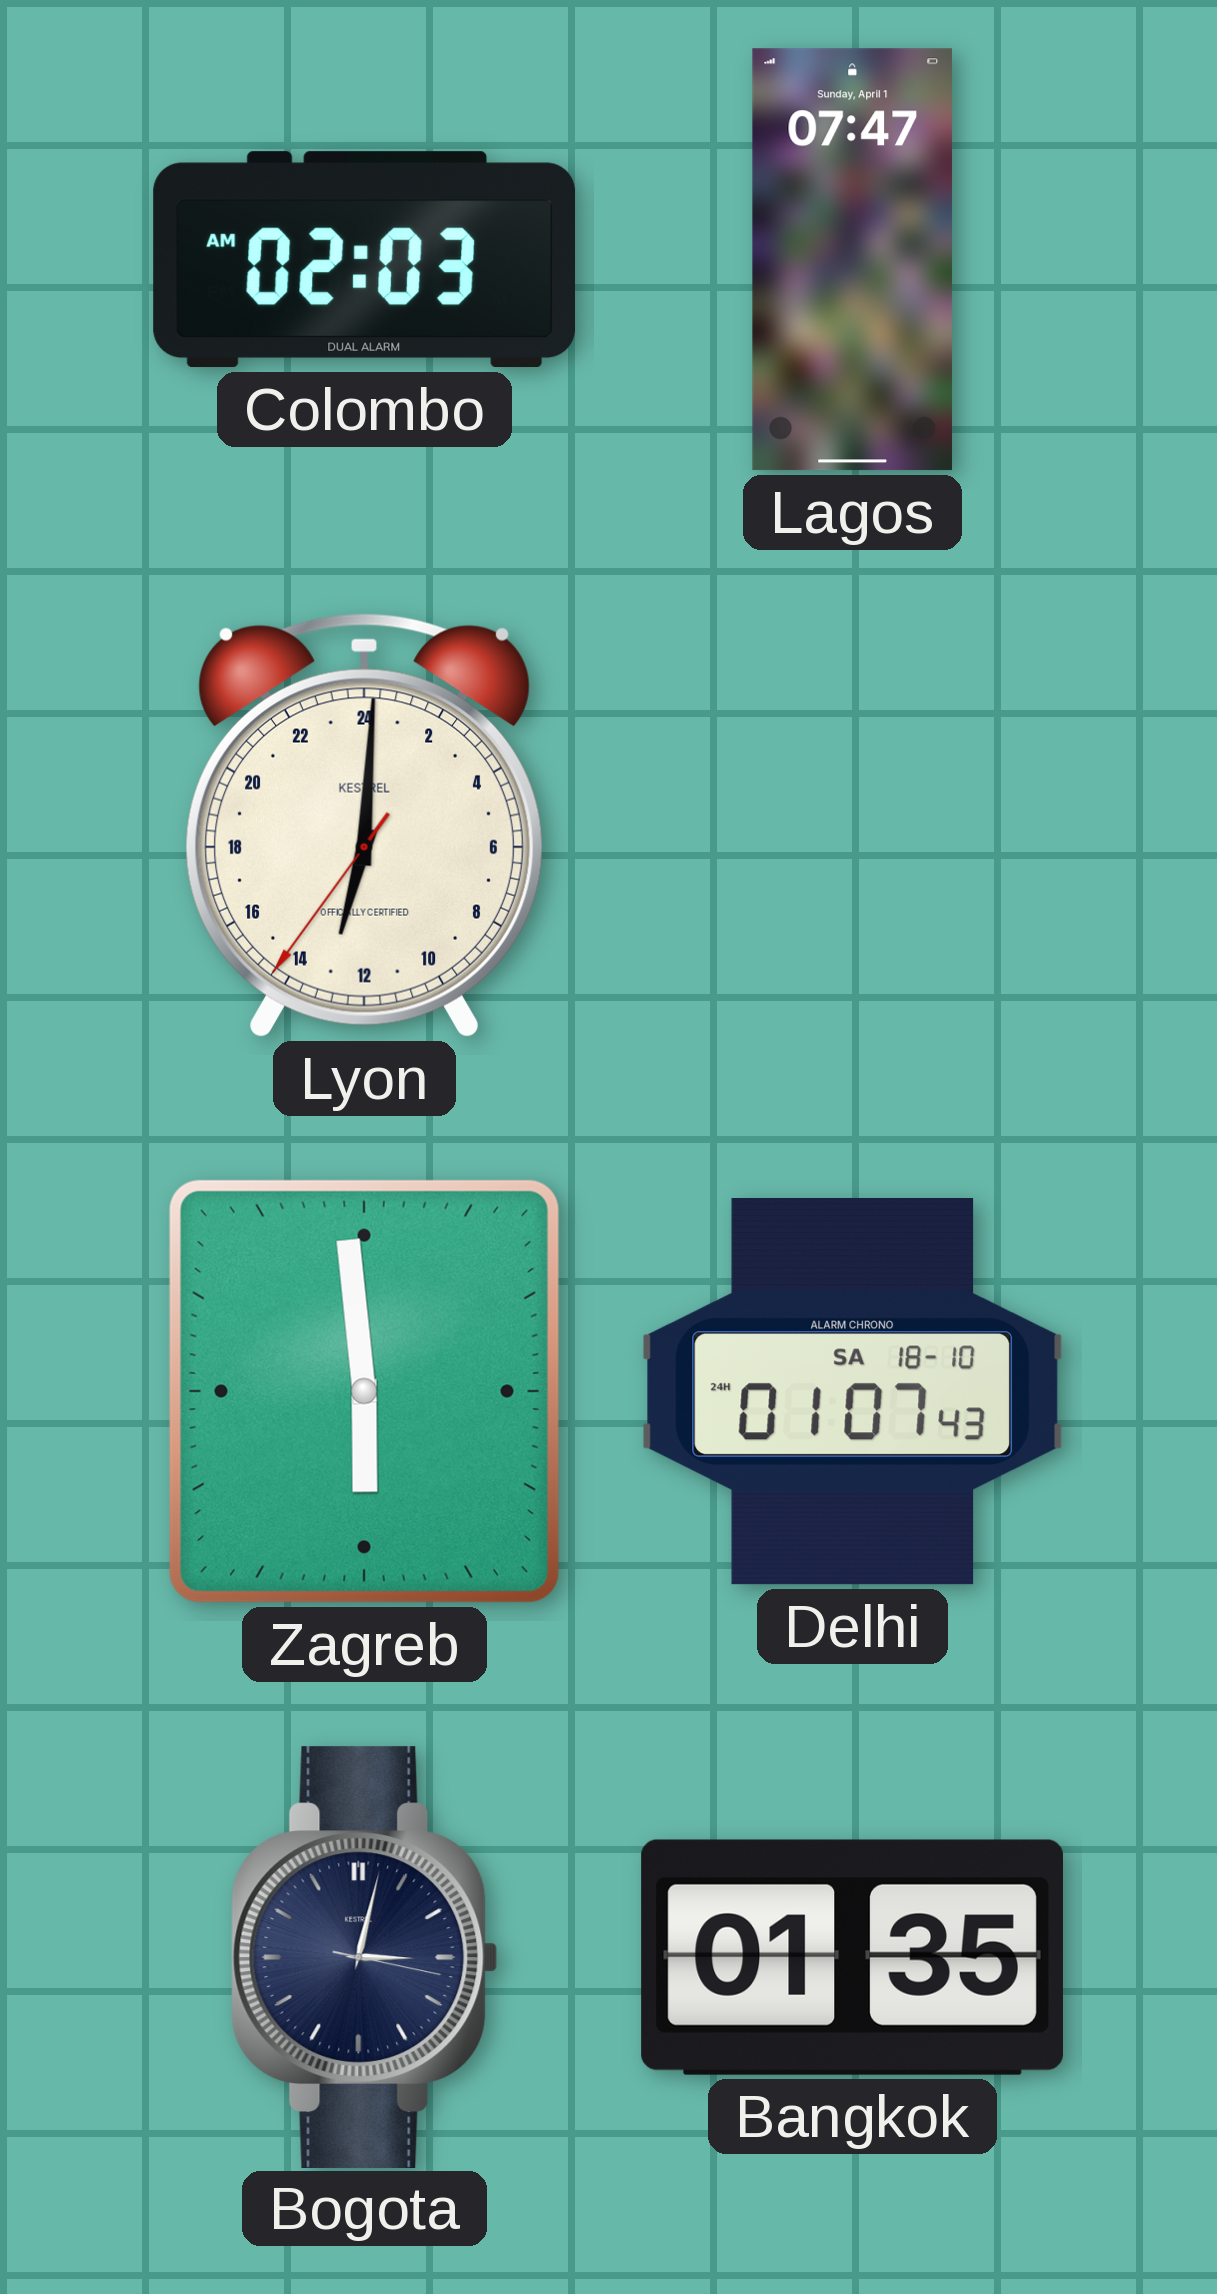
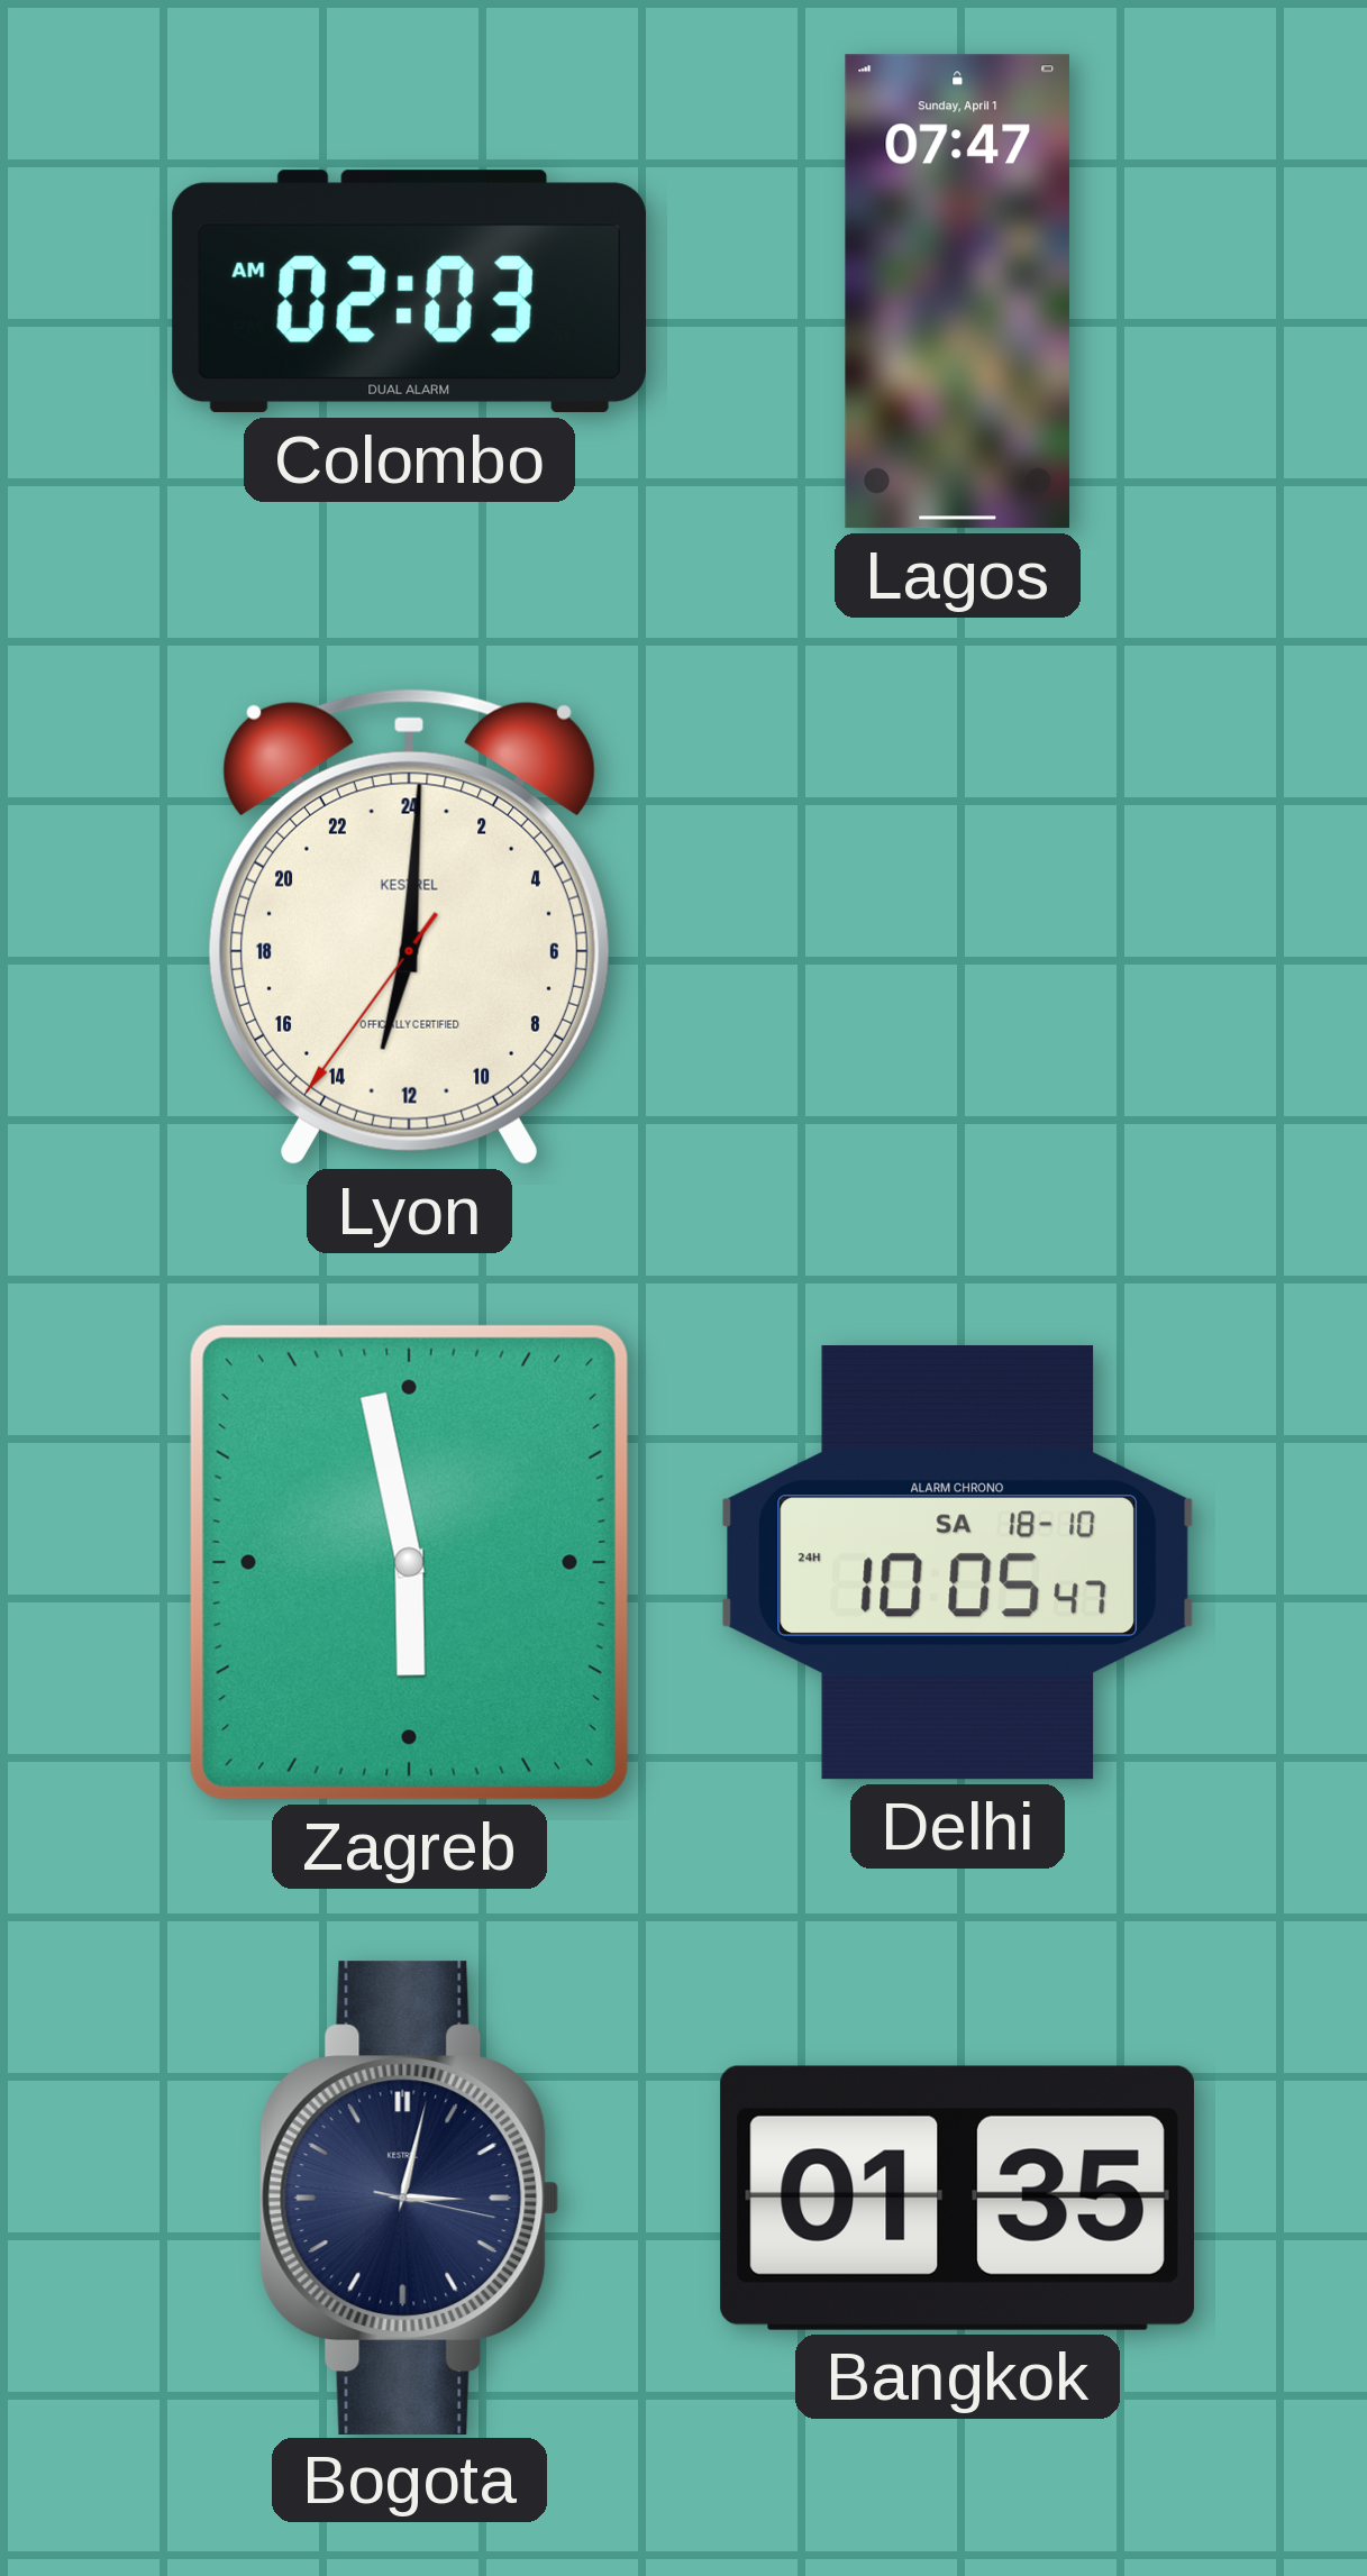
Zagreb: 5:59 -> 5:58 (409, 1562)
Delhi: 01:07 -> 10:05 (958, 1563)
